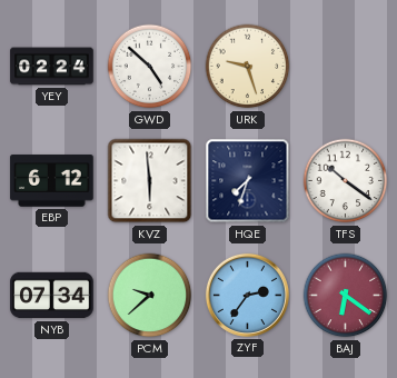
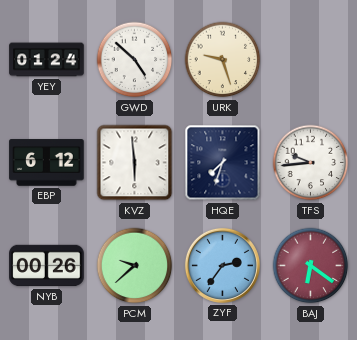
YEY: 02:24 -> 01:24 (47, 60)
TFS: 10:21 -> 9:44 (311, 163)
NYB: 07:34 -> 00:26 (47, 266)
